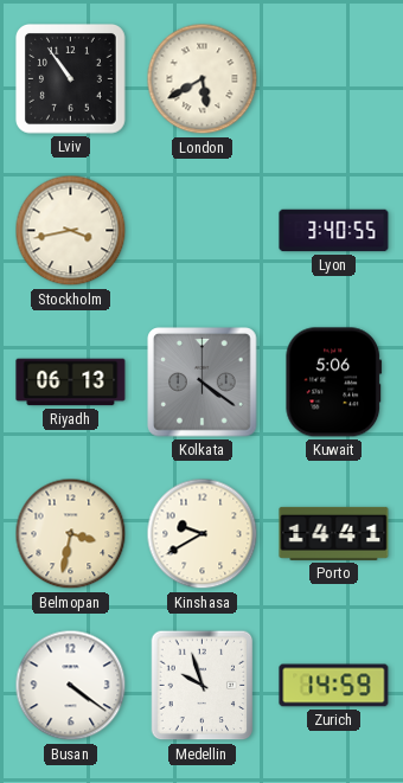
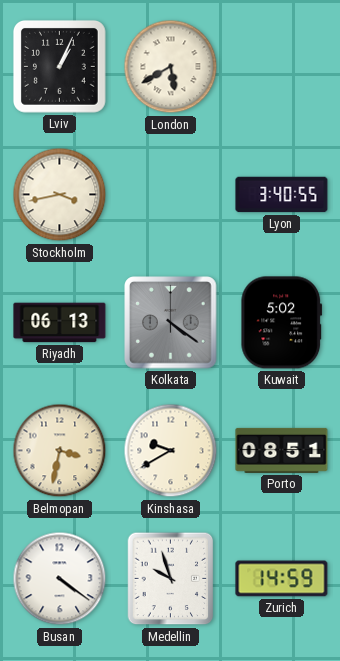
Lviv: 10:54 -> 1:04 (59, 66)
Kuwait: 5:06 -> 5:02 (282, 323)
Porto: 14:41 -> 08:51 (282, 450)
